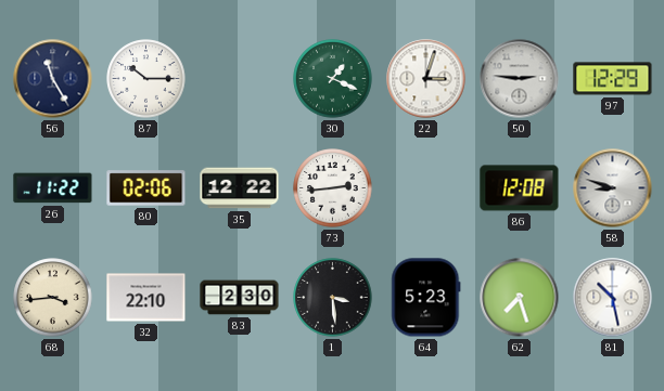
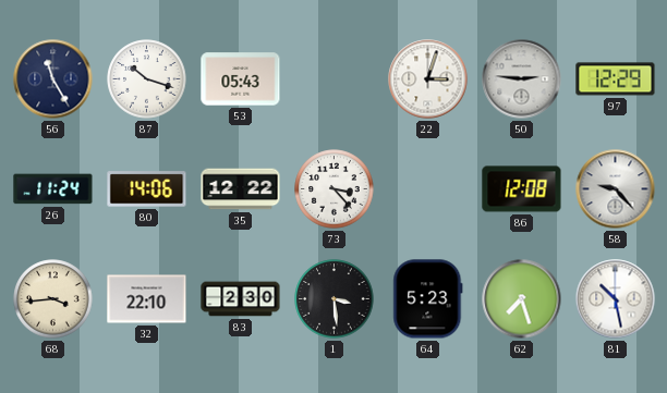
87: 10:15 -> 10:18 (147, 79)
53: none -> 05:43 (241, 79)
30: 1:19 -> none (333, 79)
26: 11:22 -> 11:24 (53, 189)
80: 02:06 -> 14:06 (147, 189)
73: 2:44 -> 3:23 (335, 189)
58: 8:48 -> 9:23 (616, 189)
